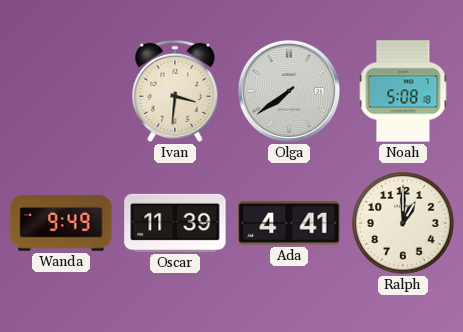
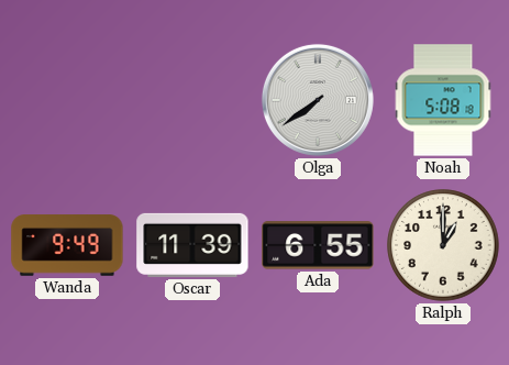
Ivan: 3:31 -> none (175, 91)
Ada: 4:41 -> 6:55 (318, 245)
